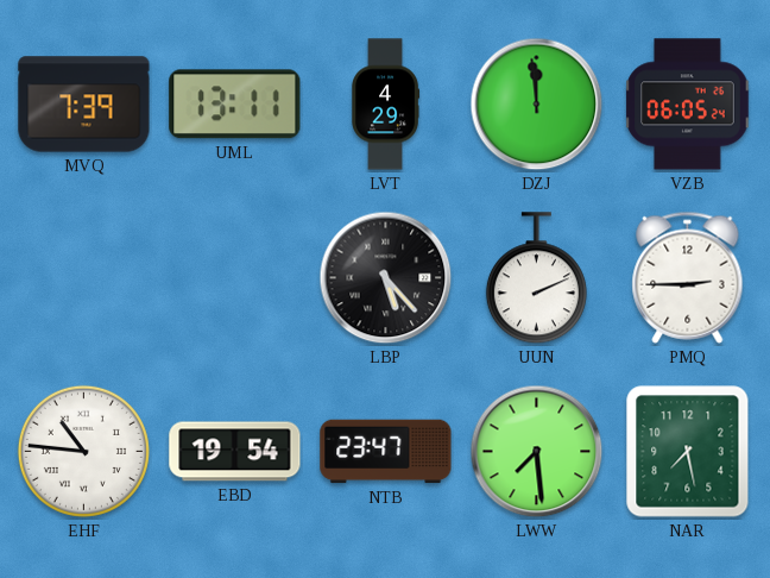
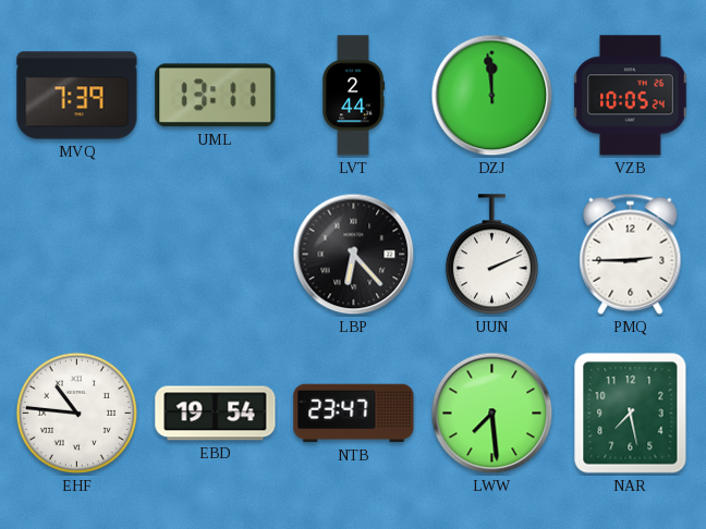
LVT: 4:29 -> 2:44 (354, 96)
VZB: 06:05 -> 10:05 (631, 96)
LBP: 5:23 -> 6:23 (354, 255)
